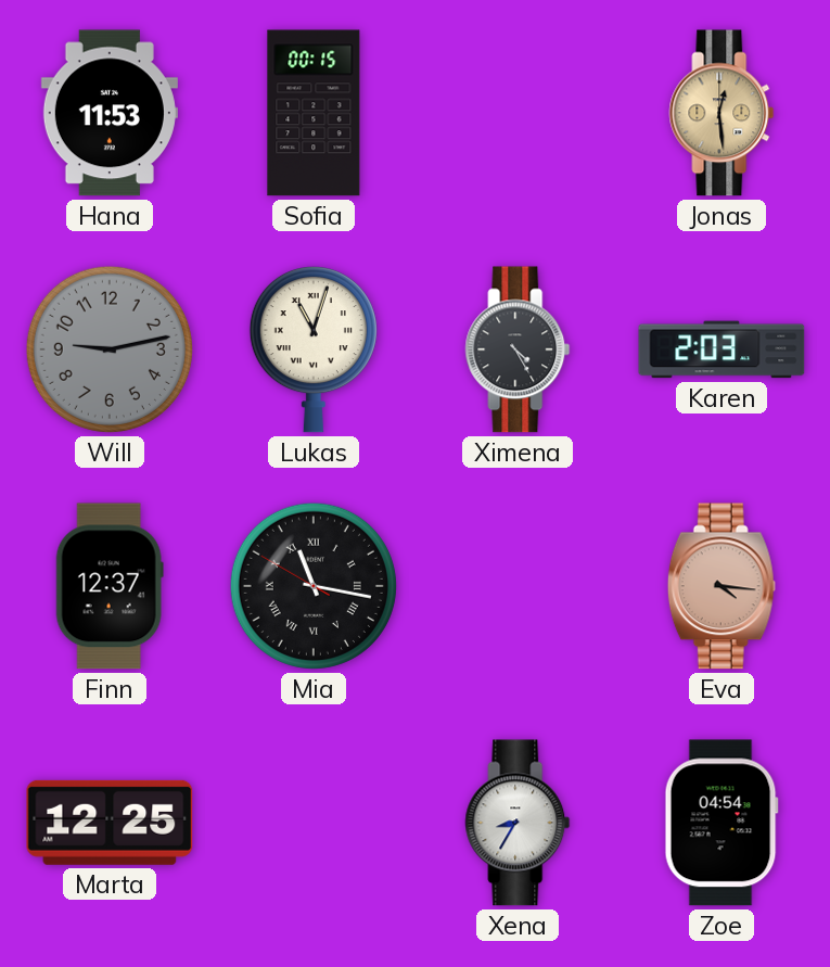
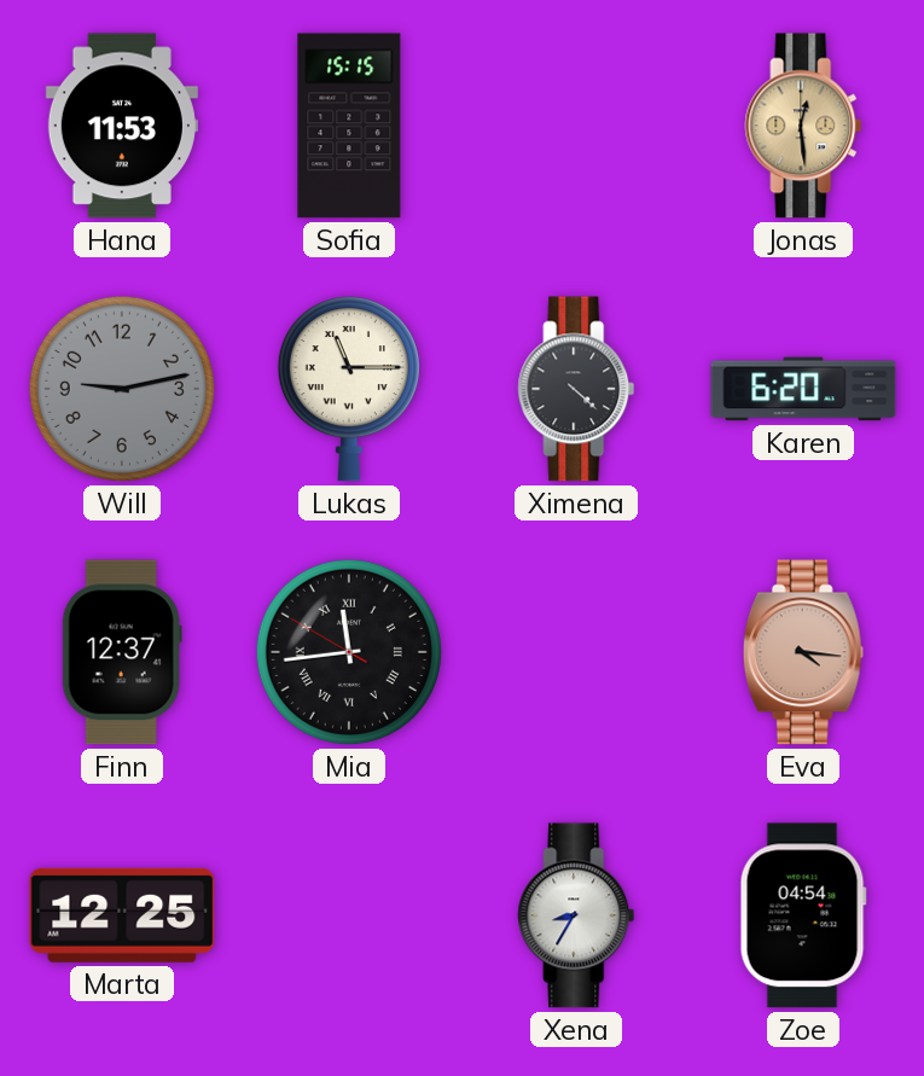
Sofia: 00:15 -> 15:15 (349, 126)
Lukas: 11:03 -> 11:15 (349, 390)
Ximena: 4:25 -> 4:22 (576, 389)
Karen: 2:03 -> 6:20 (803, 389)
Mia: 11:16 -> 11:43 (349, 652)
